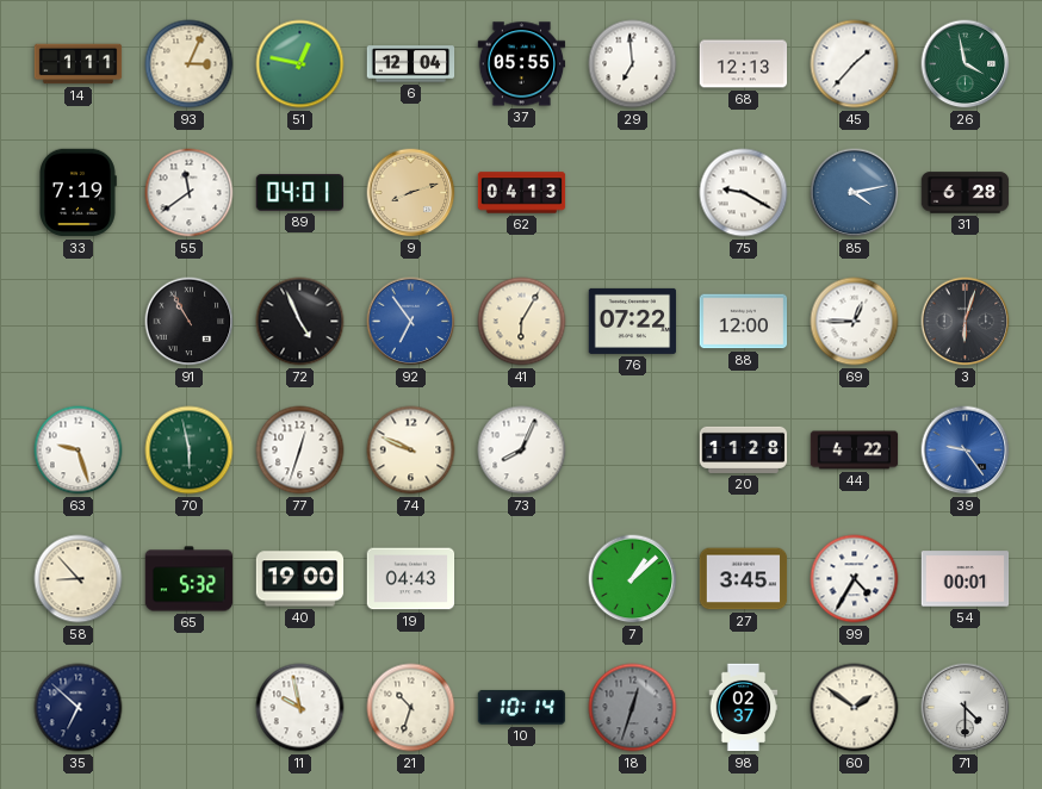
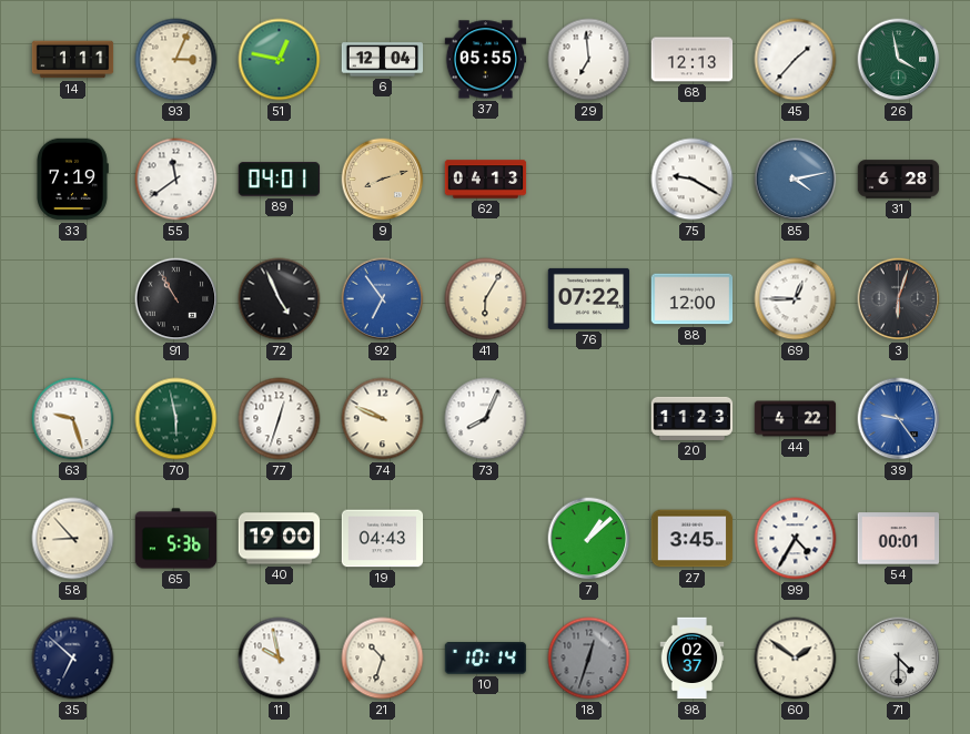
20: 11:28 -> 11:23 (693, 418)
65: 5:32 -> 5:36 (176, 539)
